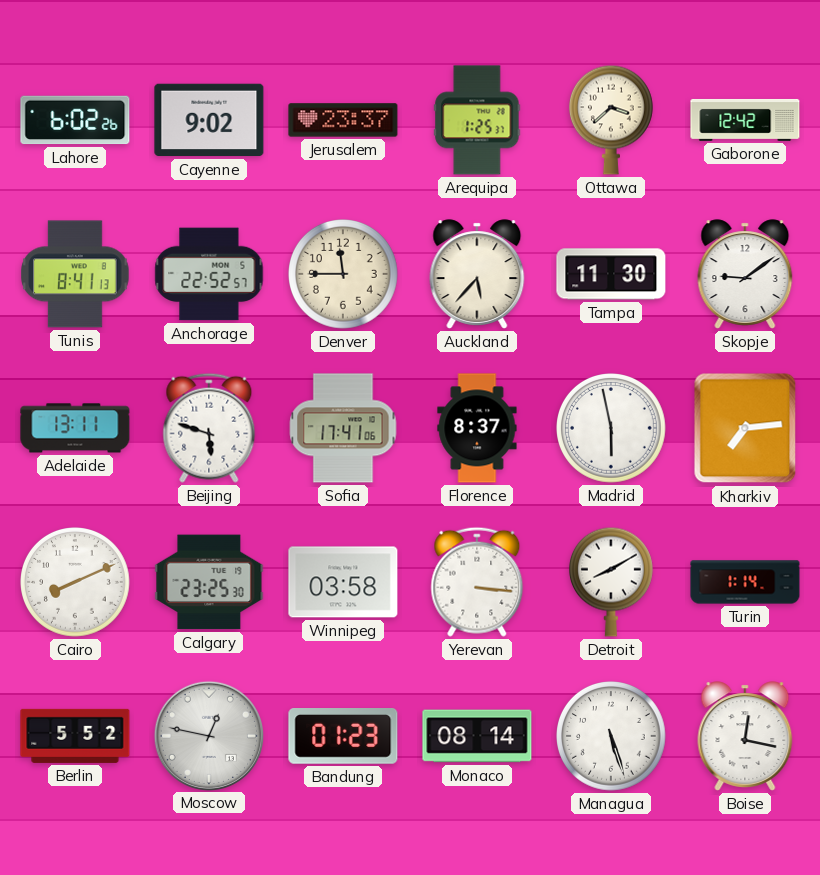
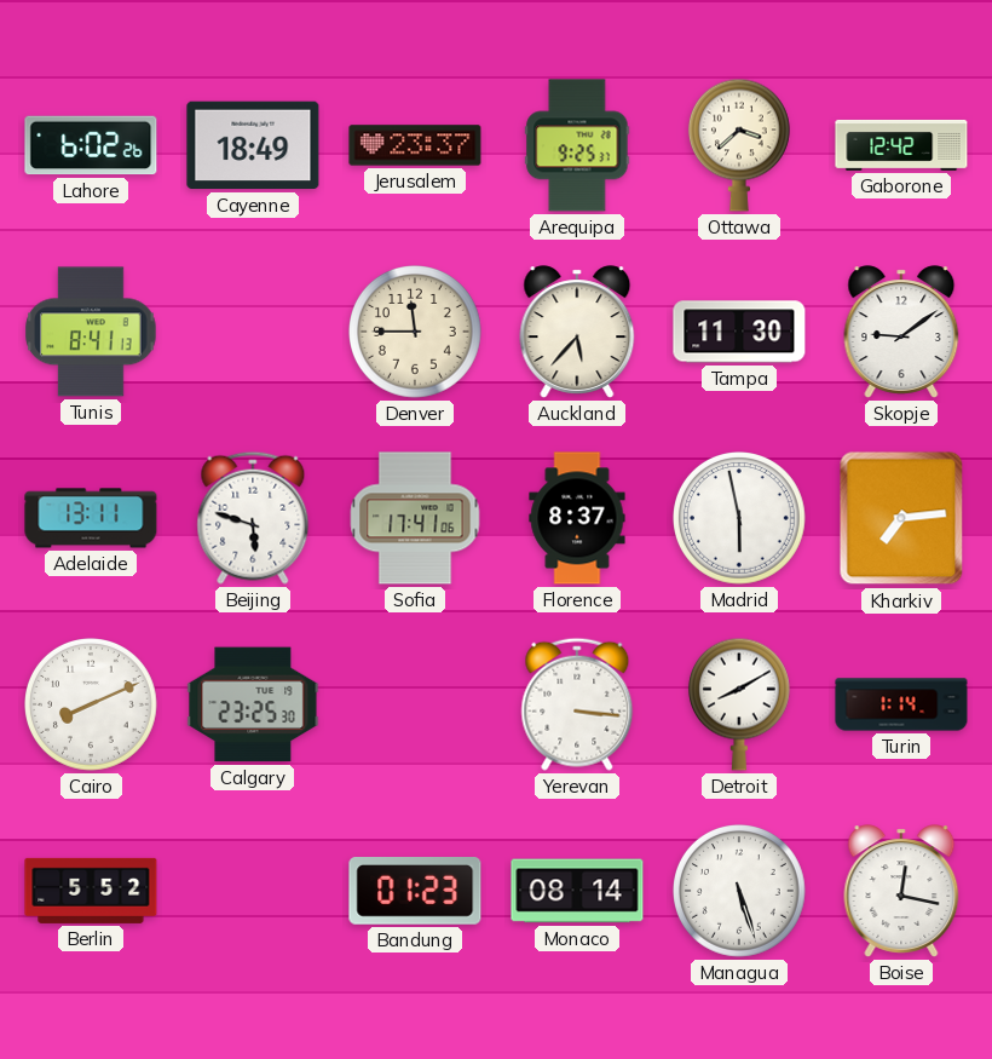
Cayenne: 9:02 -> 18:49 (253, 145)
Arequipa: 1:25 -> 9:25 (577, 145)
Anchorage: 22:52 -> none (209, 274)
Winnipeg: 03:58 -> none (343, 582)
Moscow: 12:47 -> none (208, 735)
